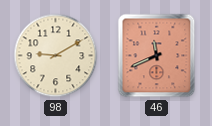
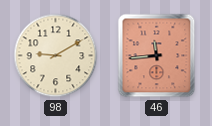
46: 11:41 -> 11:44 (157, 56)
